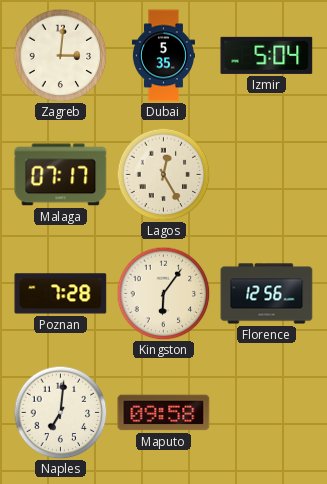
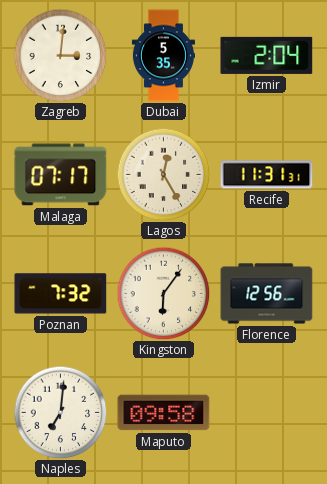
Izmir: 5:04 -> 2:04 (267, 55)
Recife: none -> 11:31 (267, 175)
Poznan: 7:28 -> 7:32 (61, 294)
